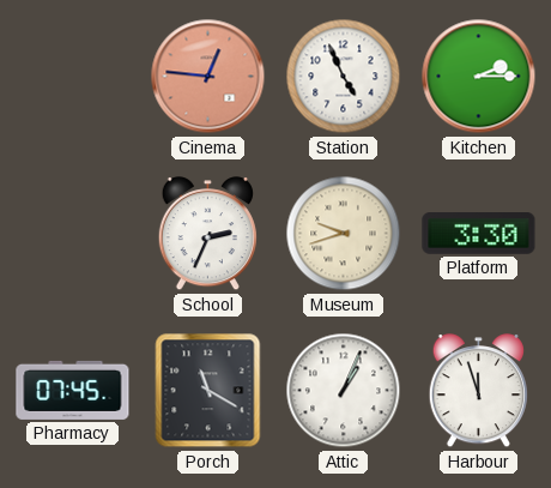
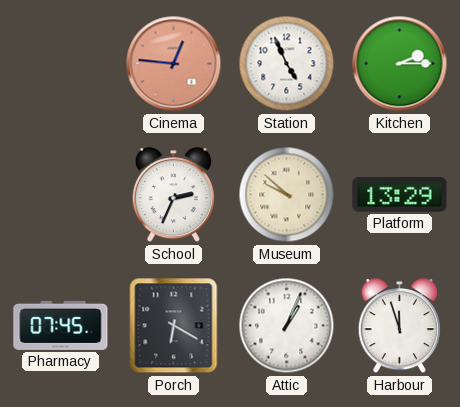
Museum: 9:42 -> 9:52 (287, 195)
Platform: 3:30 -> 13:29 (400, 195)
Porch: 11:20 -> 6:20 (174, 326)
